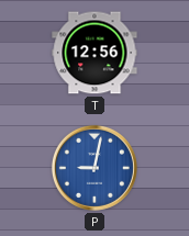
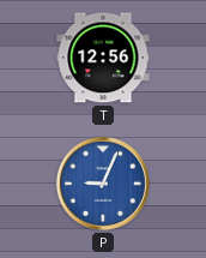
P: 9:02 -> 9:04 (103, 184)
